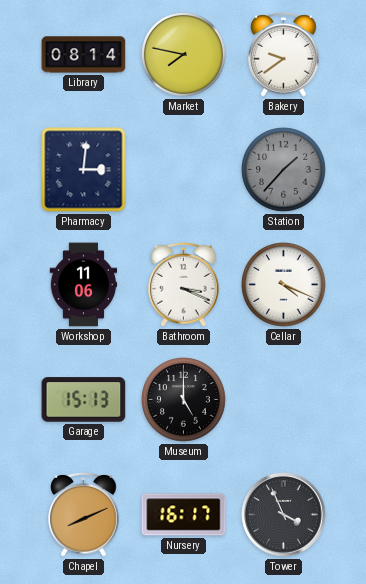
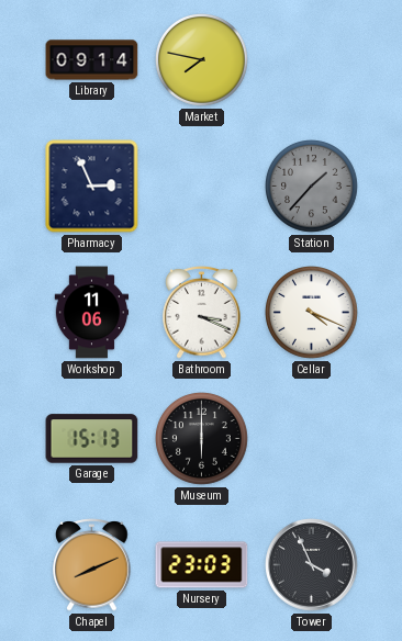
Library: 08:14 -> 09:14 (92, 60)
Bakery: 9:39 -> none (284, 55)
Pharmacy: 3:01 -> 2:56 (92, 187)
Museum: 5:00 -> 6:00 (202, 439)
Nursery: 16:17 -> 23:03 (202, 565)
